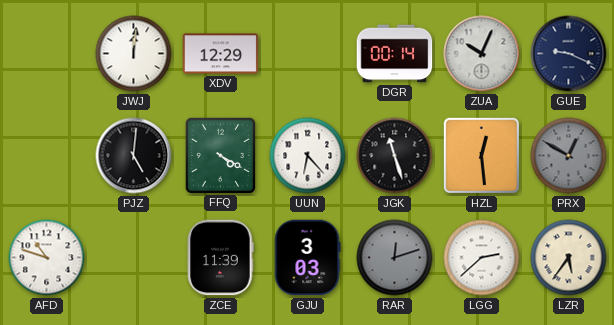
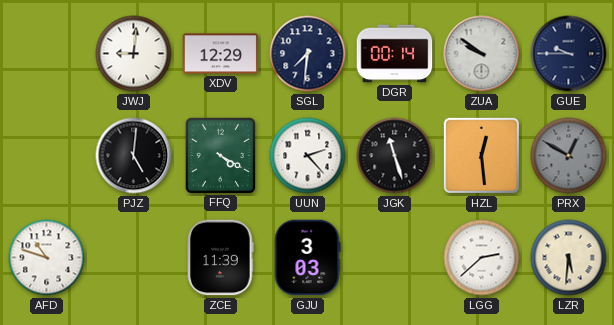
JWJ: 12:01 -> 9:01 (134, 54)
SGL: none -> 7:31 (308, 54)
ZUA: 10:04 -> 9:51 (482, 54)
GUE: 9:19 -> 9:45 (569, 54)
UUN: 6:23 -> 2:23 (308, 156)
RAR: 12:12 -> none (395, 258)
LZR: 5:36 -> 5:31 (569, 258)
